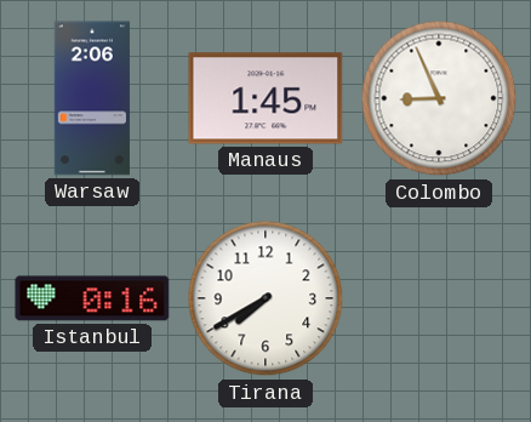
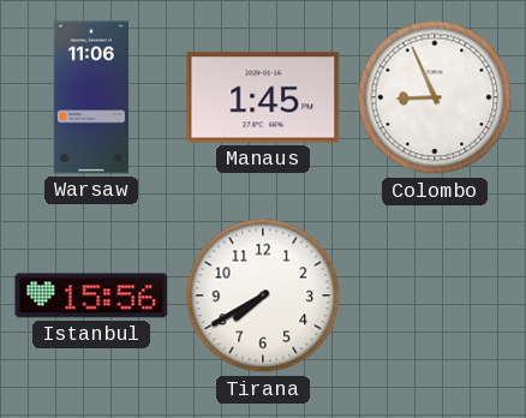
Warsaw: 2:06 -> 11:06 (91, 97)
Istanbul: 0:16 -> 15:56 (91, 295)
